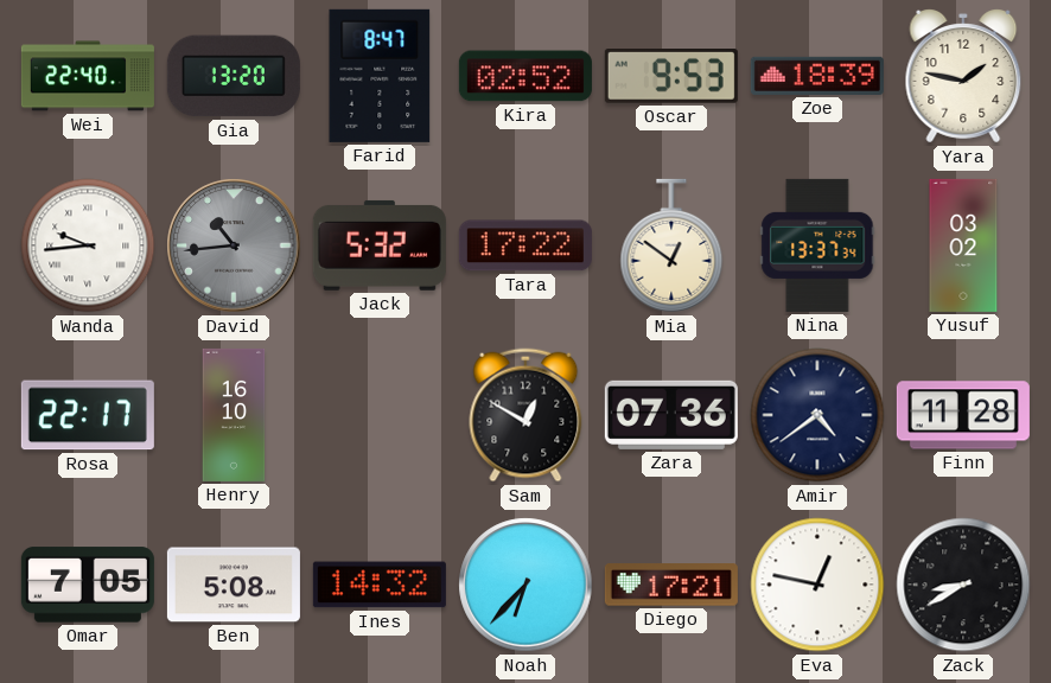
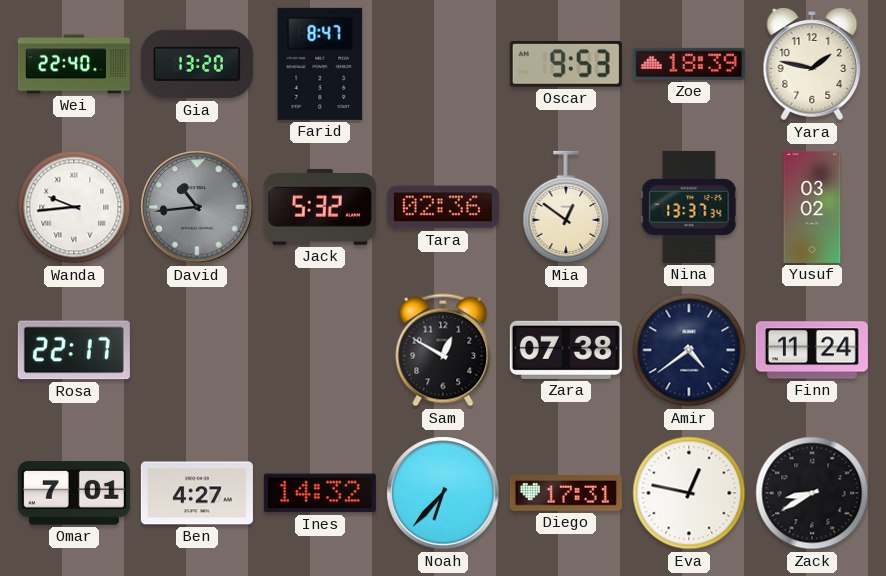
Kira: 02:52 -> none (525, 76)
Tara: 17:22 -> 02:36 (443, 207)
Henry: 16:10 -> none (234, 415)
Zara: 07:36 -> 07:38 (566, 350)
Finn: 11:28 -> 11:24 (812, 350)
Omar: 7:05 -> 7:01 (74, 493)
Ben: 5:08 -> 4:27 (197, 493)
Diego: 17:21 -> 17:31 (566, 493)
